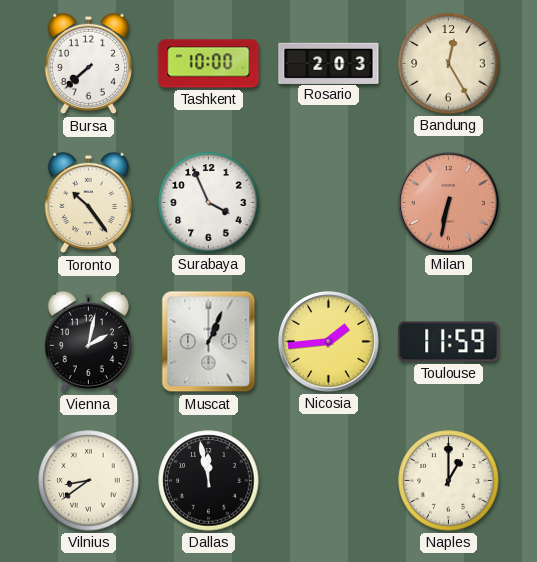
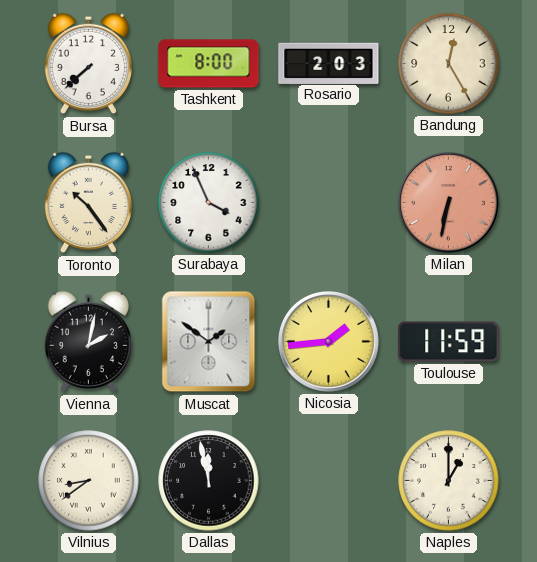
Tashkent: 10:00 -> 8:00 (209, 64)
Muscat: 1:04 -> 1:51 (209, 342)
